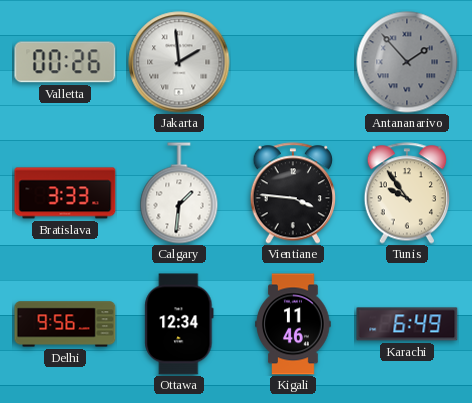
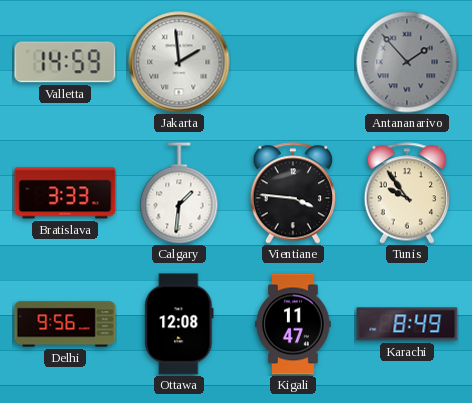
Valletta: 00:26 -> 14:59 (65, 62)
Ottawa: 12:34 -> 12:08 (179, 324)
Kigali: 11:46 -> 11:47 (293, 324)
Karachi: 6:49 -> 8:49 (407, 324)
